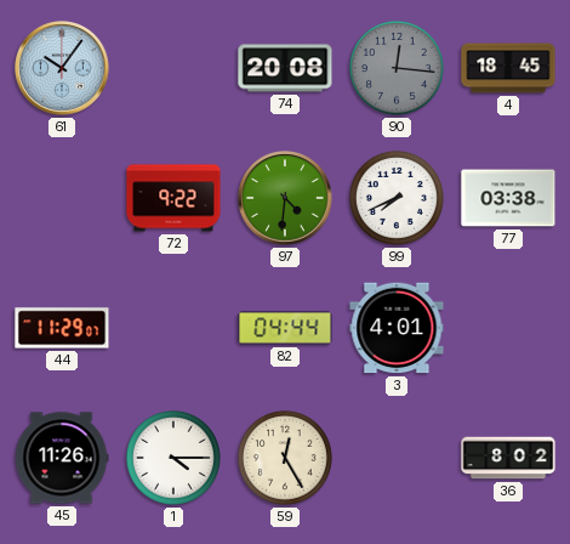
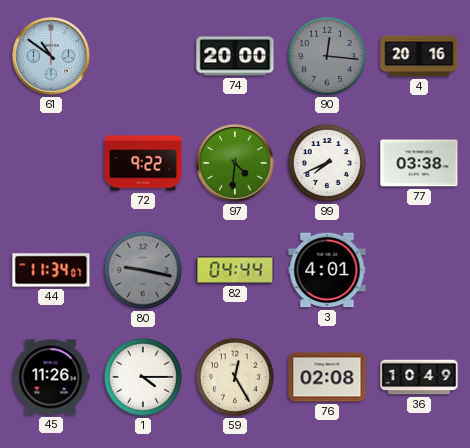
61: 10:06 -> 10:51 (51, 56)
74: 20:08 -> 20:00 (235, 56)
4: 18:45 -> 20:16 (419, 56)
44: 11:29 -> 11:34 (51, 270)
80: none -> 9:17 (143, 270)
76: none -> 02:08 (327, 377)
36: 8:02 -> 10:49 (419, 377)
